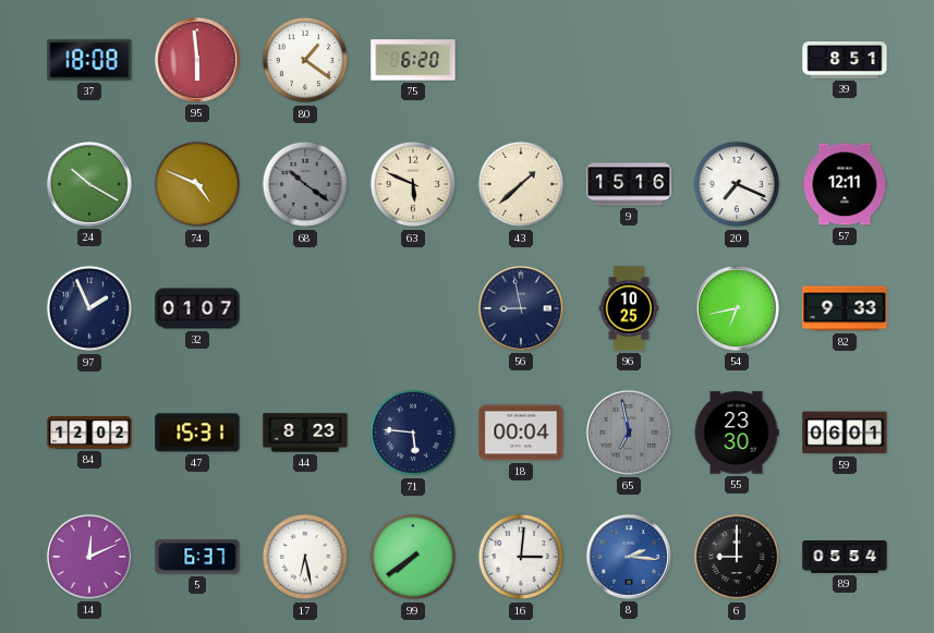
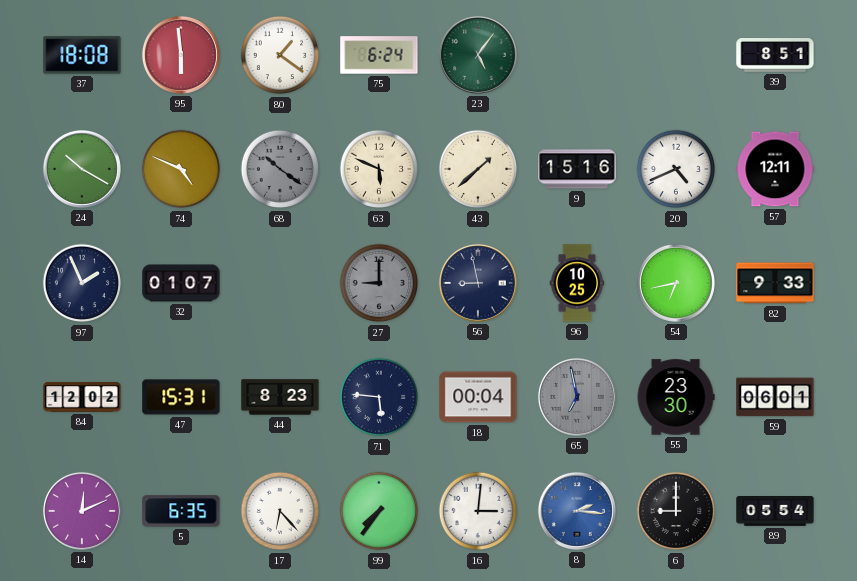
75: 6:20 -> 6:24 (379, 55)
23: none -> 5:06 (478, 55)
20: 7:19 -> 4:41 (676, 169)
27: none -> 9:00 (379, 283)
5: 6:37 -> 6:35 (181, 511)
17: 6:28 -> 6:23 (280, 511)
99: 7:39 -> 7:36 (379, 511)
